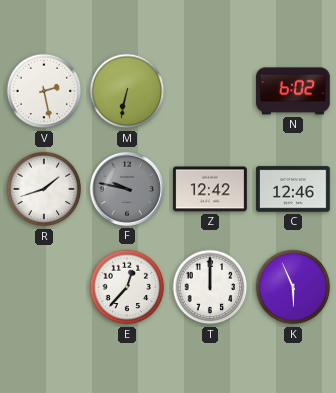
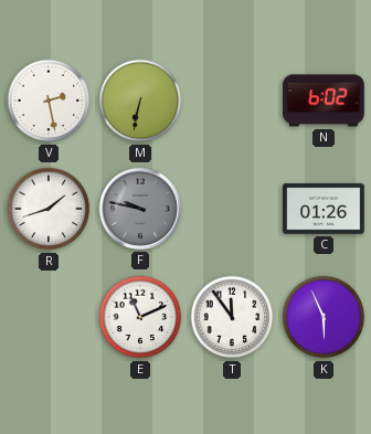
Z: 12:42 -> none (210, 189)
C: 12:46 -> 01:26 (324, 209)
E: 12:37 -> 11:11 (140, 317)
T: 12:00 -> 11:54 (232, 317)
